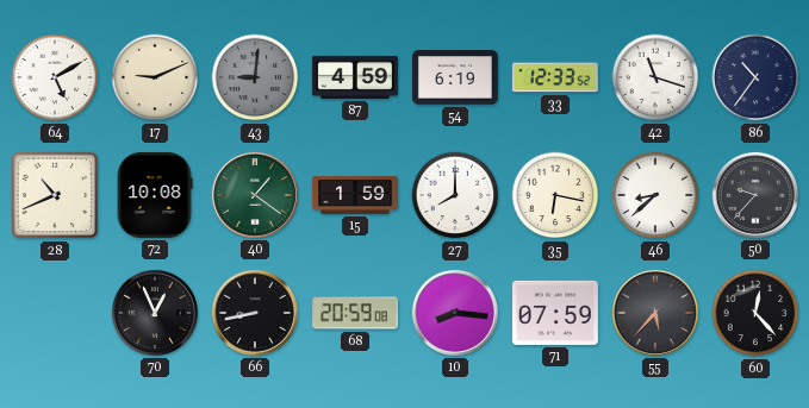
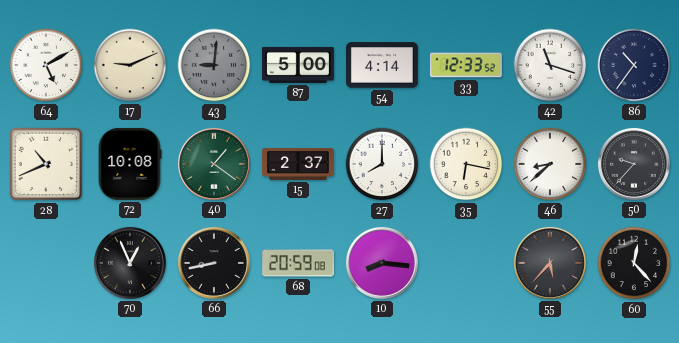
87: 4:59 -> 5:00 (298, 65)
54: 6:19 -> 4:14 (382, 65)
15: 1:59 -> 2:37 (298, 164)
71: 07:59 -> none (555, 313)
